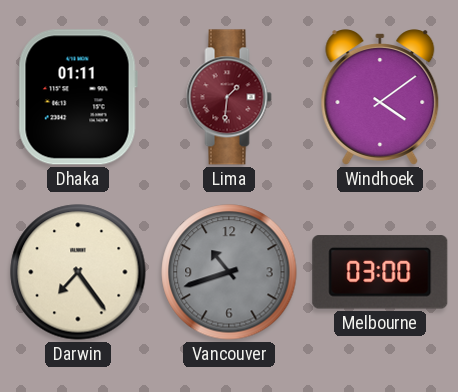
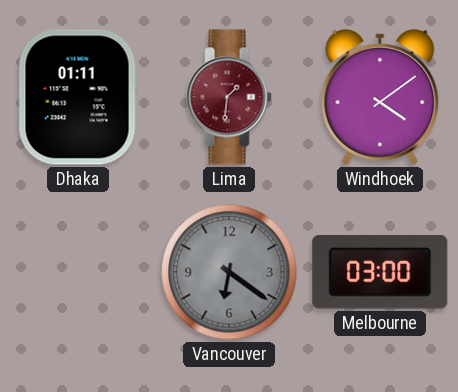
Darwin: 7:24 -> none (78, 272)
Vancouver: 10:42 -> 6:21 (229, 272)
